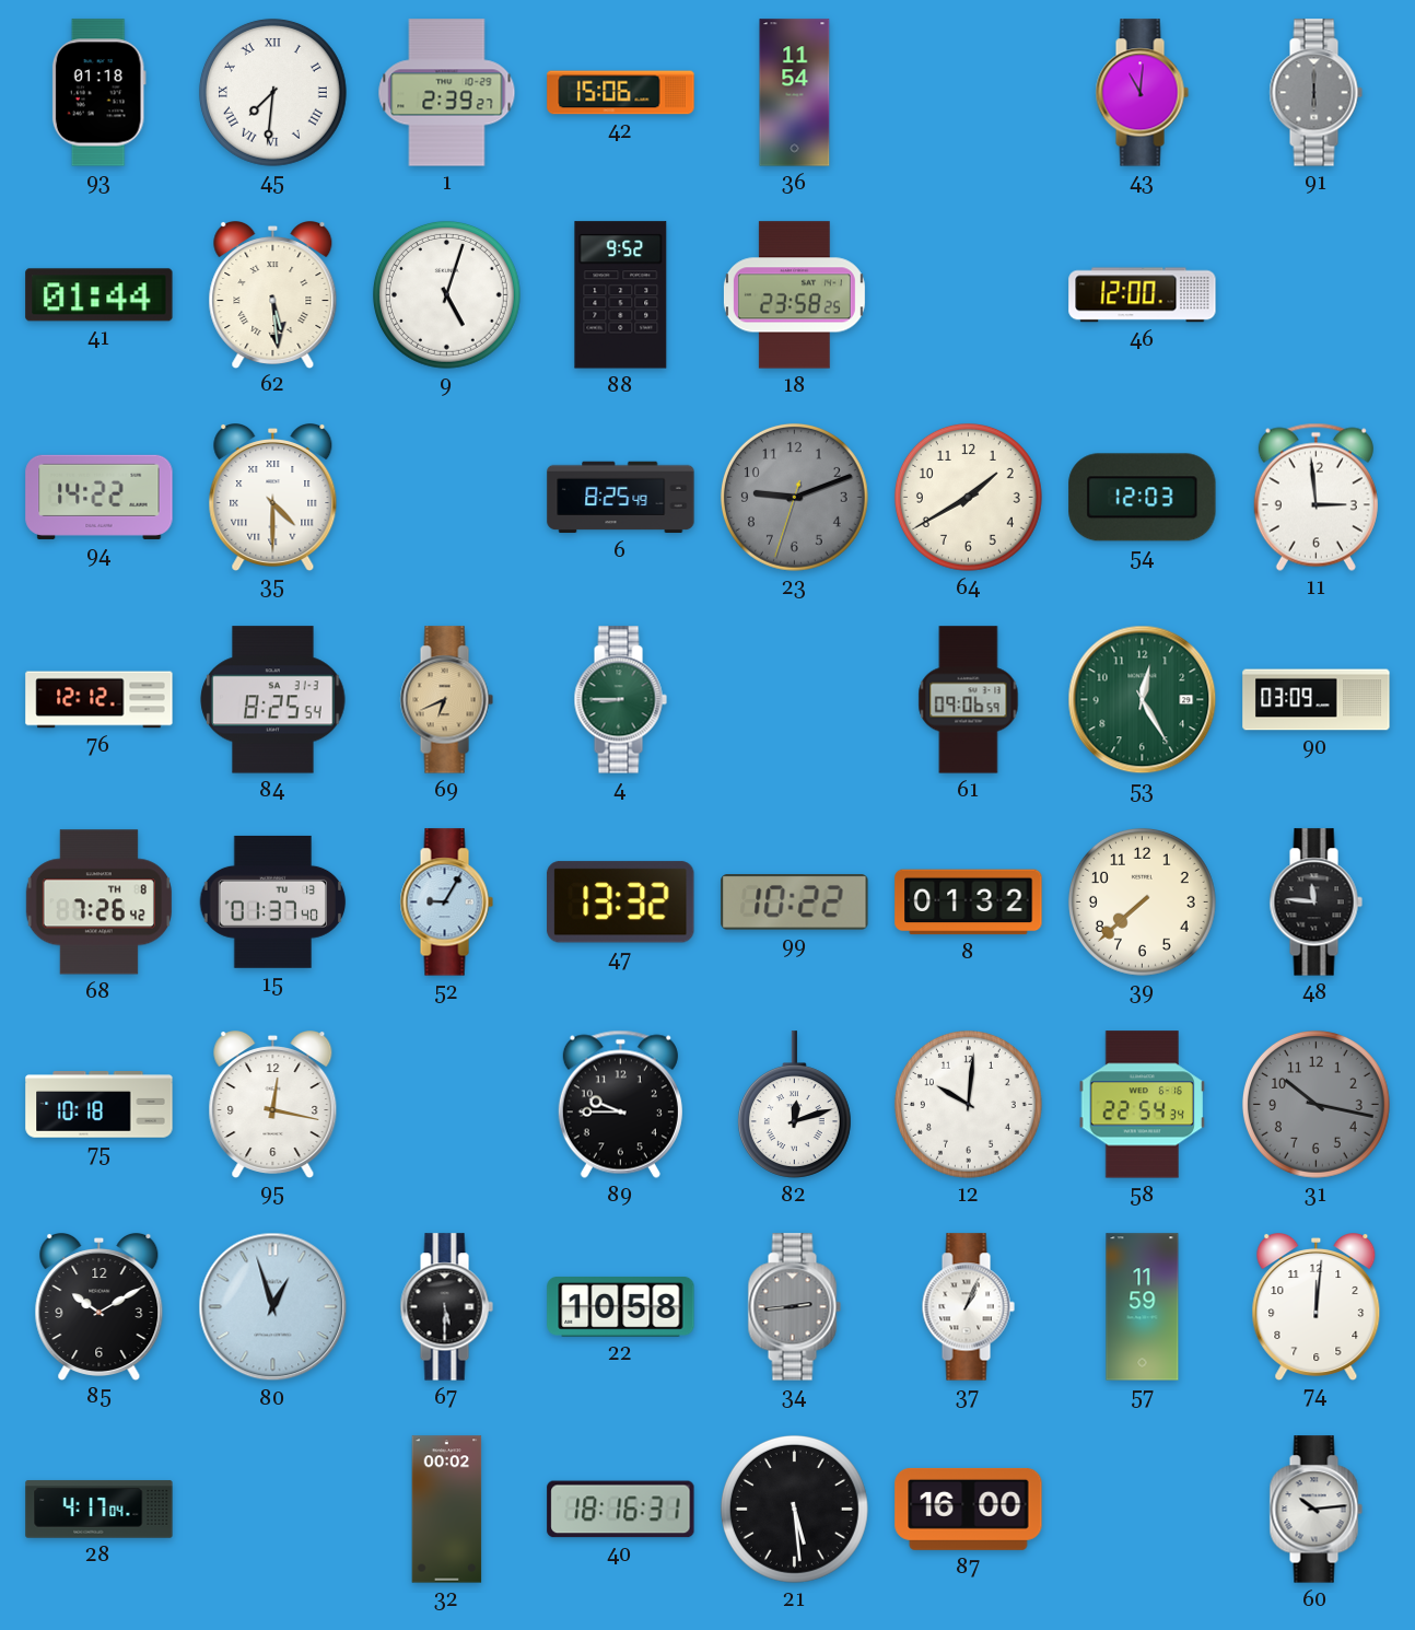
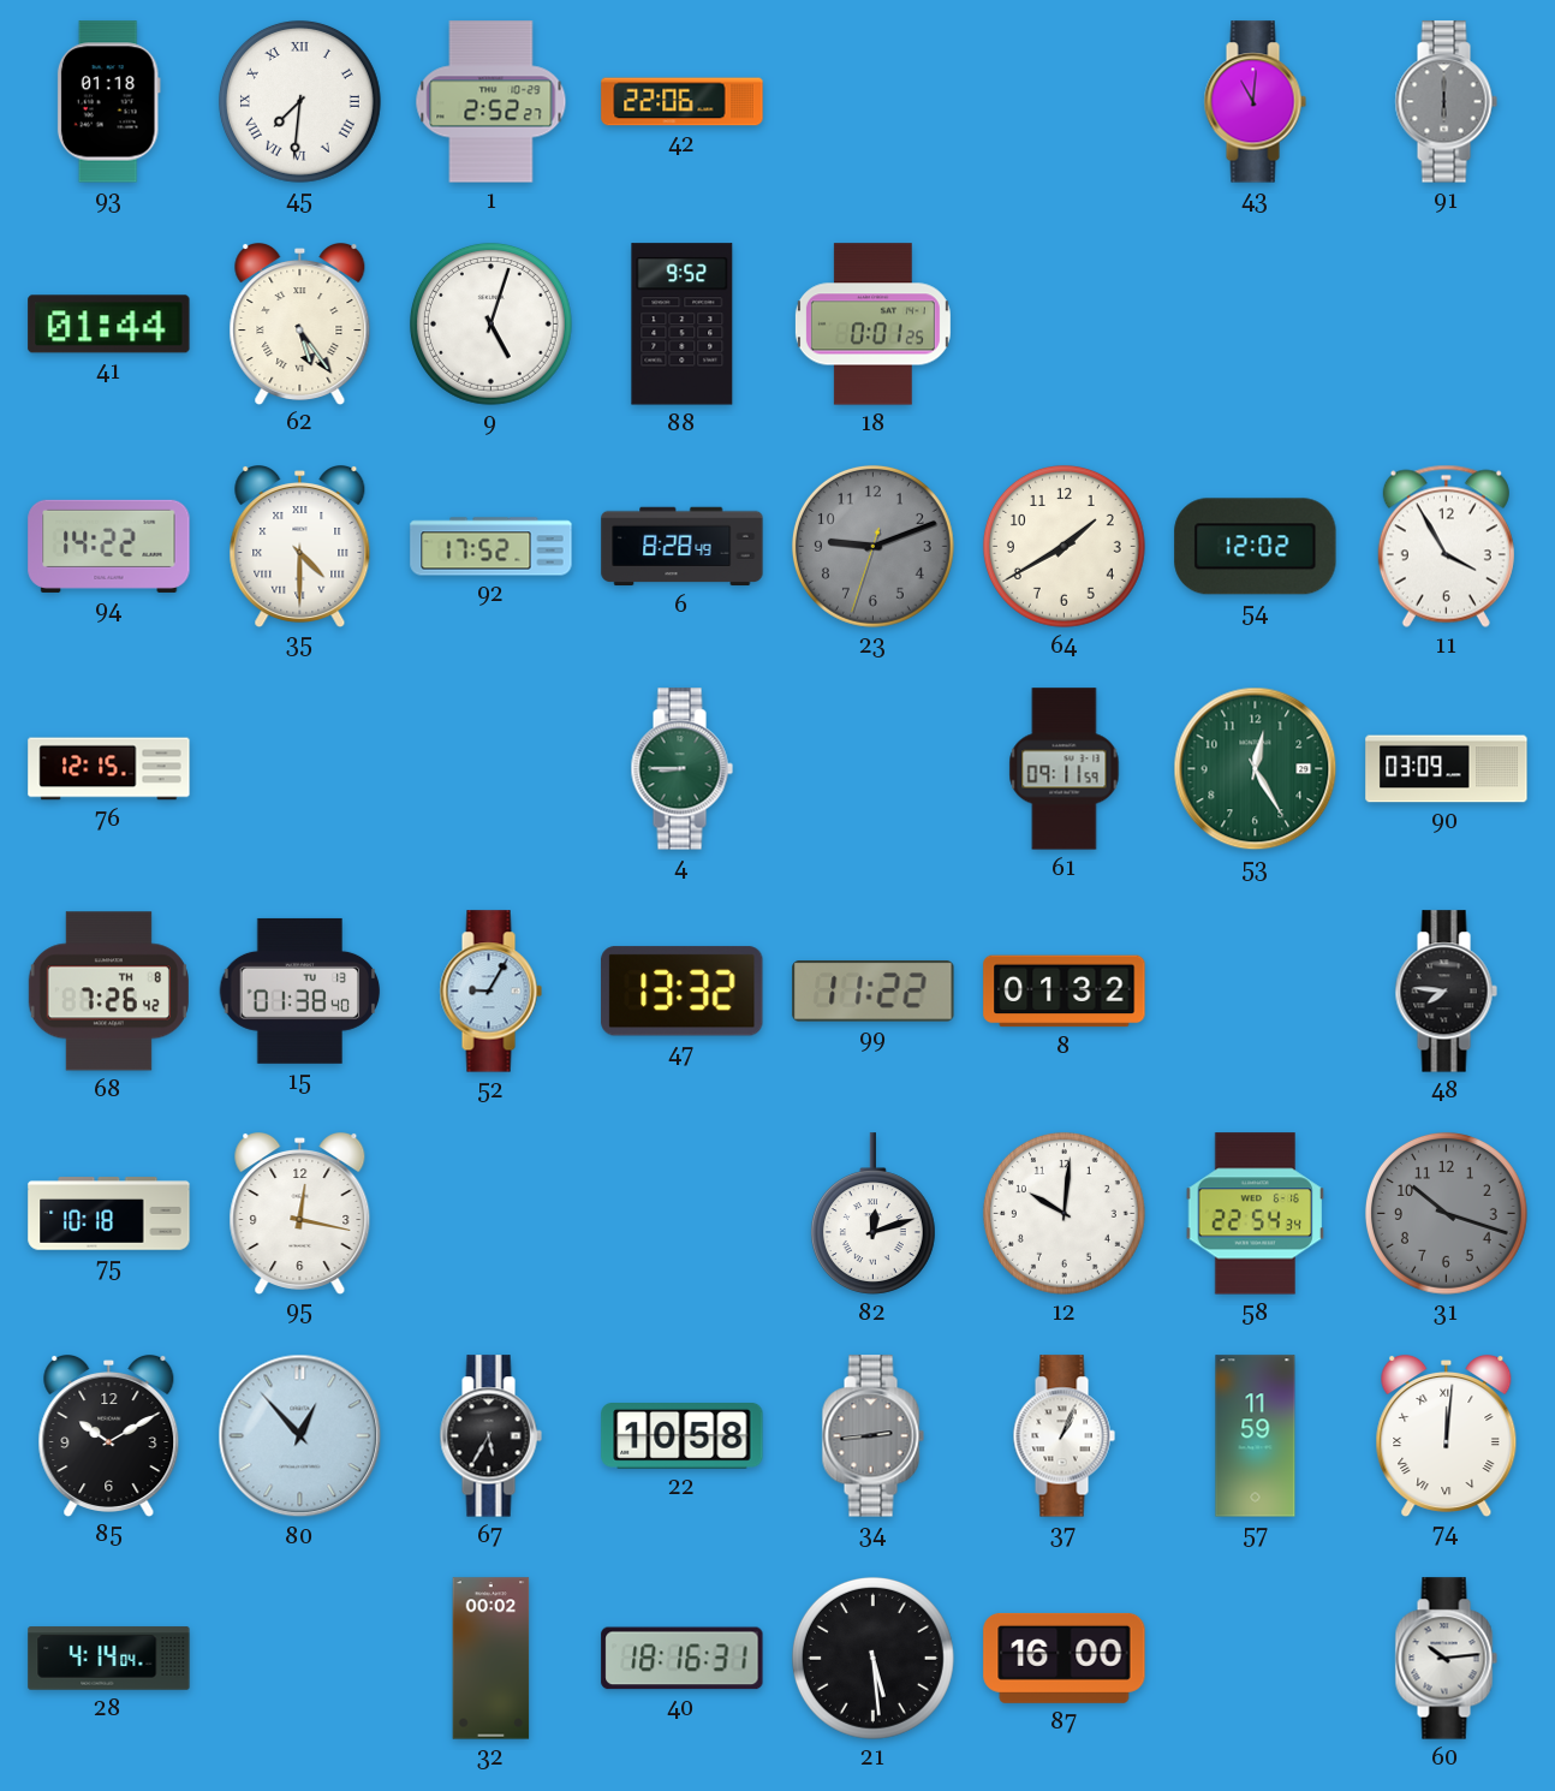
1: 2:39 -> 2:52 (491, 102)
42: 15:06 -> 22:06 (683, 102)
36: 11:54 -> none (795, 93)
62: 5:29 -> 5:24 (300, 325)
18: 23:58 -> 0:01 (872, 325)
46: 12:00 -> none (1143, 295)
92: none -> 17:52 (491, 547)
6: 8:25 -> 8:28 (683, 547)
54: 12:03 -> 12:02 (1256, 547)
11: 2:59 -> 3:55 (1446, 546)
76: 12:12 -> 12:15 (109, 769)
84: 8:25 -> none (273, 700)
69: 6:41 -> none (446, 700)
61: 09:06 -> 09:11 (1065, 769)
15: 01:37 -> 01:38 (300, 990)
99: 10:22 -> 11:22 (874, 992)
39: 7:38 -> none (1142, 901)
48: 11:46 -> 7:46 (1446, 992)
89: 9:45 -> none (620, 1104)
31: 10:17 -> 10:18 (1446, 1213)
80: 12:57 -> 12:53 (300, 1436)
67: 5:30 -> 5:35 (490, 1436)
74 numerals: Arabic -> Roman (1447, 1436)
28: 4:17 -> 4:14 (109, 1659)
